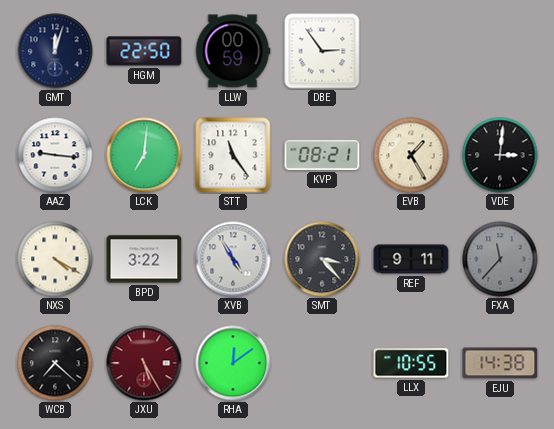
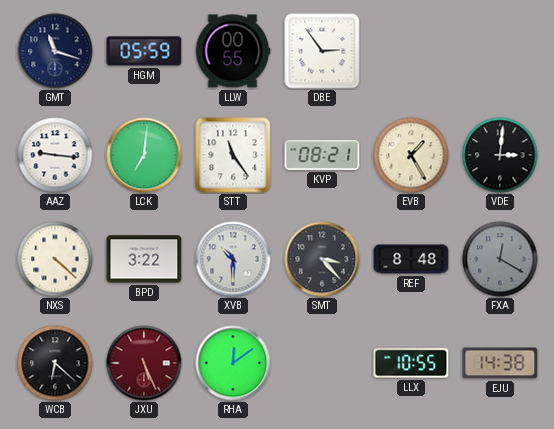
GMT: 12:03 -> 11:18 (55, 51)
HGM: 22:50 -> 05:59 (144, 51)
LLW: 00:59 -> 00:55 (233, 51)
NXS: 4:20 -> 4:22 (55, 259)
XVB: 4:55 -> 10:30 (233, 259)
REF: 9:11 -> 8:48 (411, 259)
FXA: 11:37 -> 12:20 (500, 259)
WCB: 7:22 -> 6:22 (55, 363)
JXU: 5:25 -> 5:26 (144, 363)
